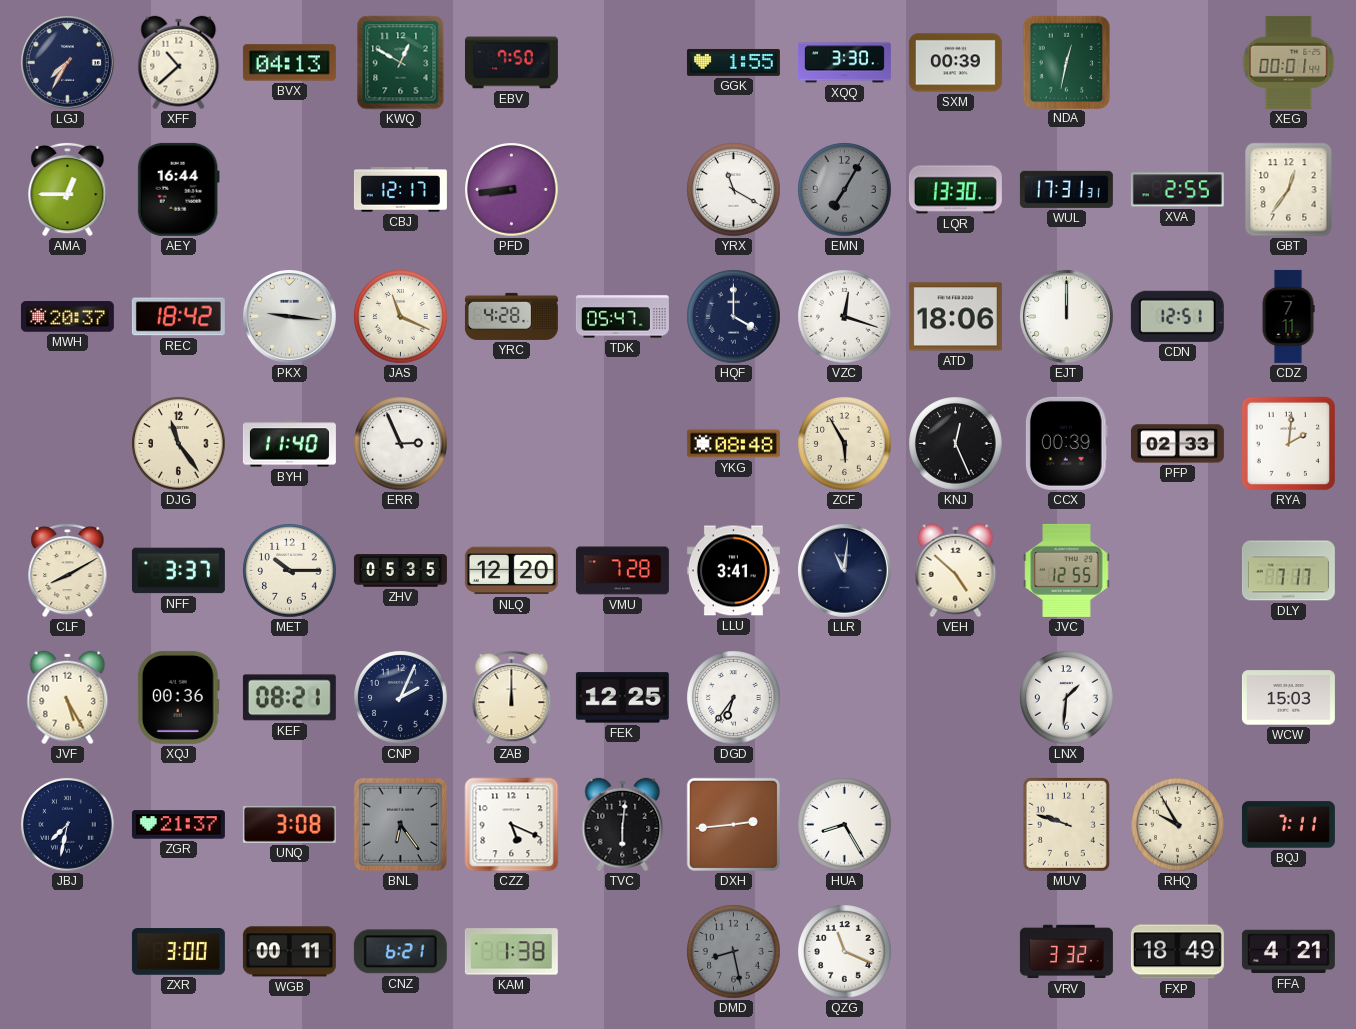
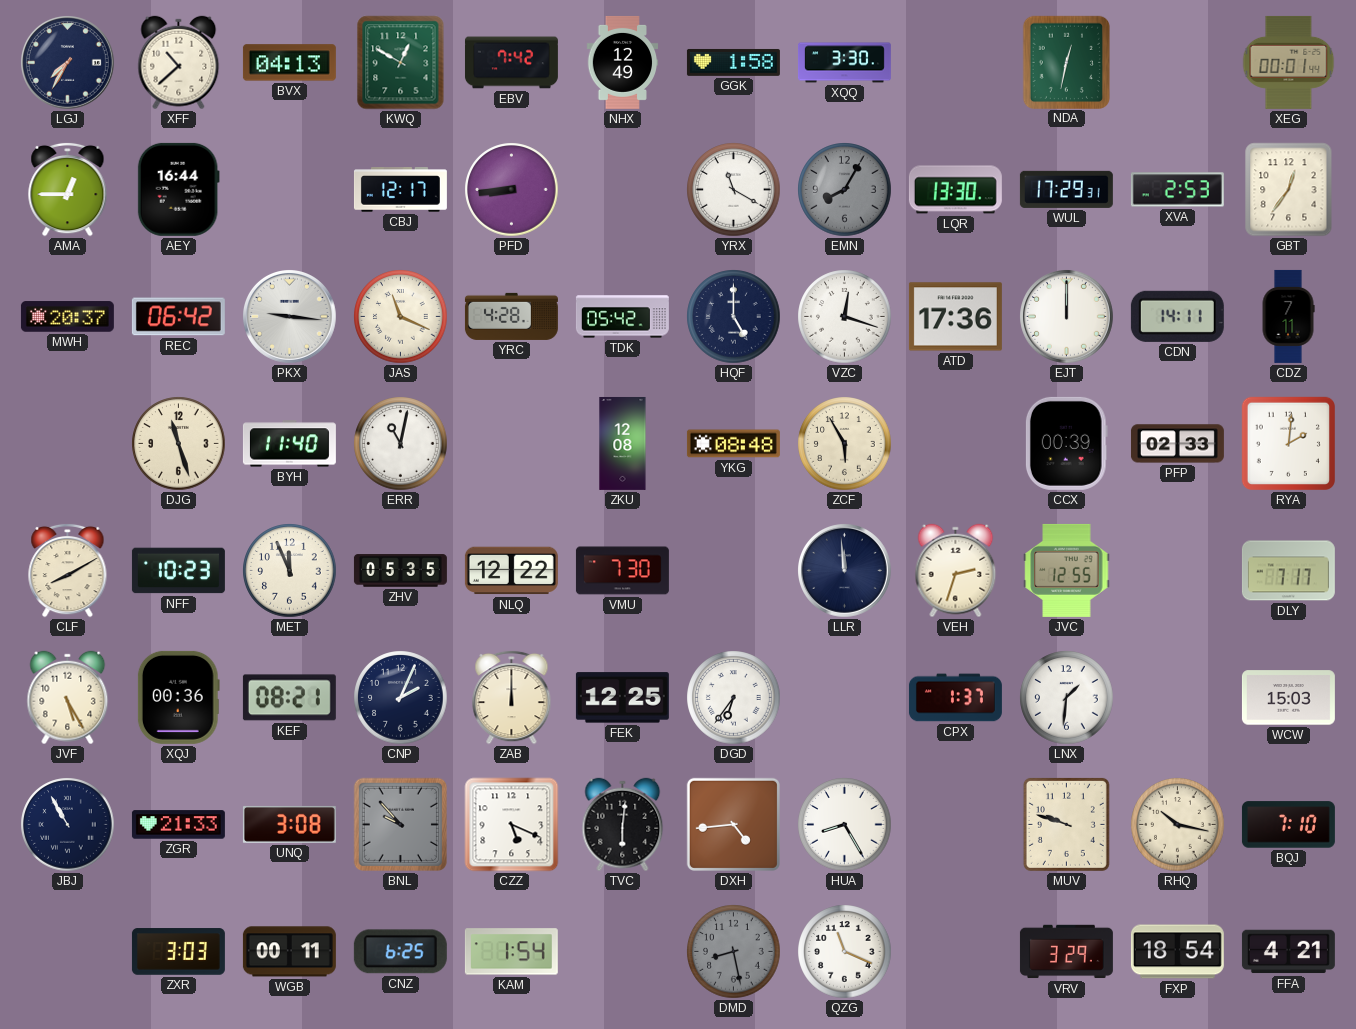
EBV: 7:50 -> 7:42 (511, 63)
NHX: none -> 12:49 (623, 62)
GGK: 1:55 -> 1:58 (733, 62)
SXM: 00:39 -> none (955, 63)
EMN: 7:05 -> 8:05 (845, 190)
WUL: 17:31 -> 17:29 (1066, 189)
XVA: 2:55 -> 2:53 (1177, 190)
REC: 18:42 -> 06:42 (178, 317)
TDK: 05:47 -> 05:42 (622, 317)
HQF: 4:00 -> 5:00 (734, 317)
ATD: 18:06 -> 17:36 (955, 317)
CDN: 12:51 -> 14:11 (1177, 316)
DJG: 11:24 -> 11:27 (179, 444)
ERR: 2:56 -> 11:02 (401, 444)
ZKU: none -> 12:08 (623, 443)
KNJ: 12:26 -> none (956, 444)
NFF: 3:37 -> 10:23 (178, 571)
MET: 10:15 -> 11:56 (290, 571)
NLQ: 12:20 -> 12:22 (511, 571)
VMU: 7:28 -> 7:30 (622, 571)
LLU: 3:41 -> none (733, 571)
LLR: 11:01 -> 11:59 (845, 571)
VEH: 4:52 -> 2:33 (956, 571)
CPX: none -> 1:37 (955, 698)
JBJ: 7:32 -> 10:55 (68, 825)
ZGR: 21:37 -> 21:33 (178, 825)
BNL: 6:24 -> 9:53 (400, 824)
DXH: 2:44 -> 4:44 (733, 824)
RHQ: 9:55 -> 10:17 (1178, 825)
BQJ: 7:11 -> 7:10 (1288, 825)
ZXR: 3:00 -> 3:03 (178, 952)
CNZ: 6:21 -> 6:25 (400, 952)
KAM: 1:38 -> 1:54 (511, 952)
VRV: 3:32 -> 3:29 (1066, 952)
FXP: 18:49 -> 18:54 (1177, 952)
